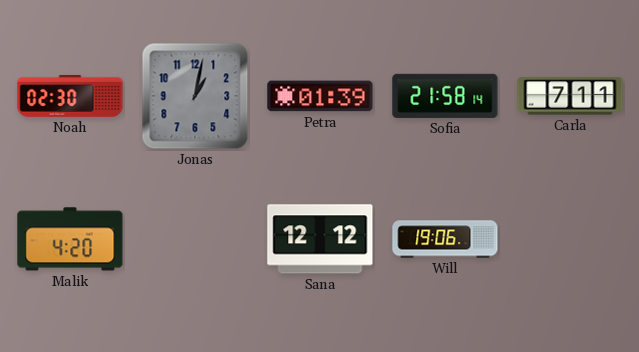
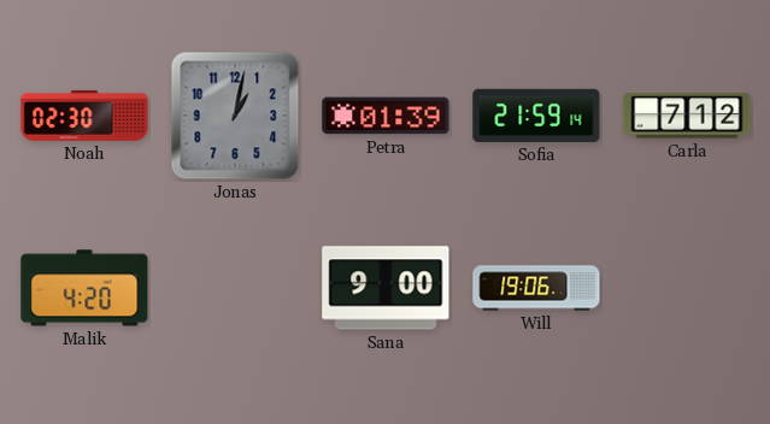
Sofia: 21:58 -> 21:59 (536, 116)
Carla: 7:11 -> 7:12 (687, 116)
Sana: 12:12 -> 9:00 (386, 288)
